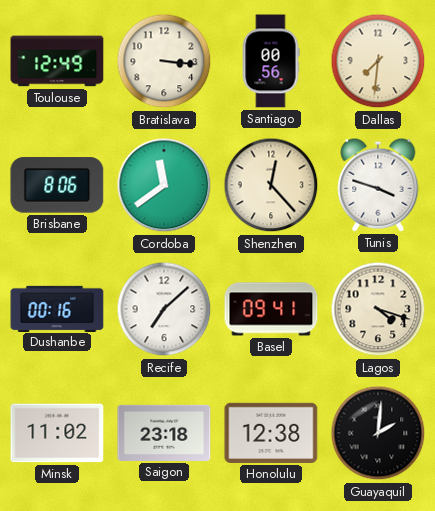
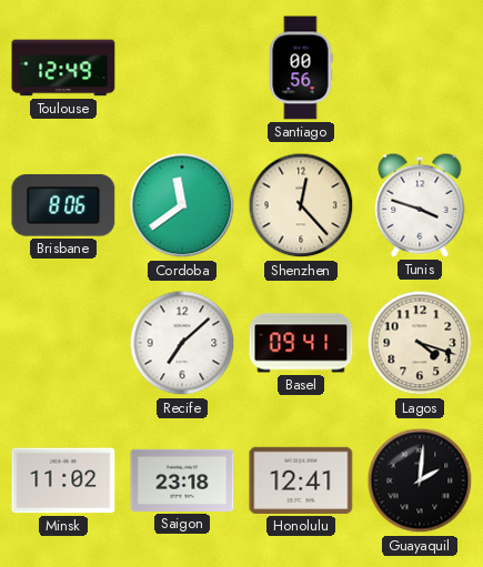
Bratislava: 3:16 -> none (164, 61)
Dallas: 7:31 -> none (378, 61)
Dushanbe: 00:16 -> none (57, 308)
Honolulu: 12:38 -> 12:41 (301, 480)
